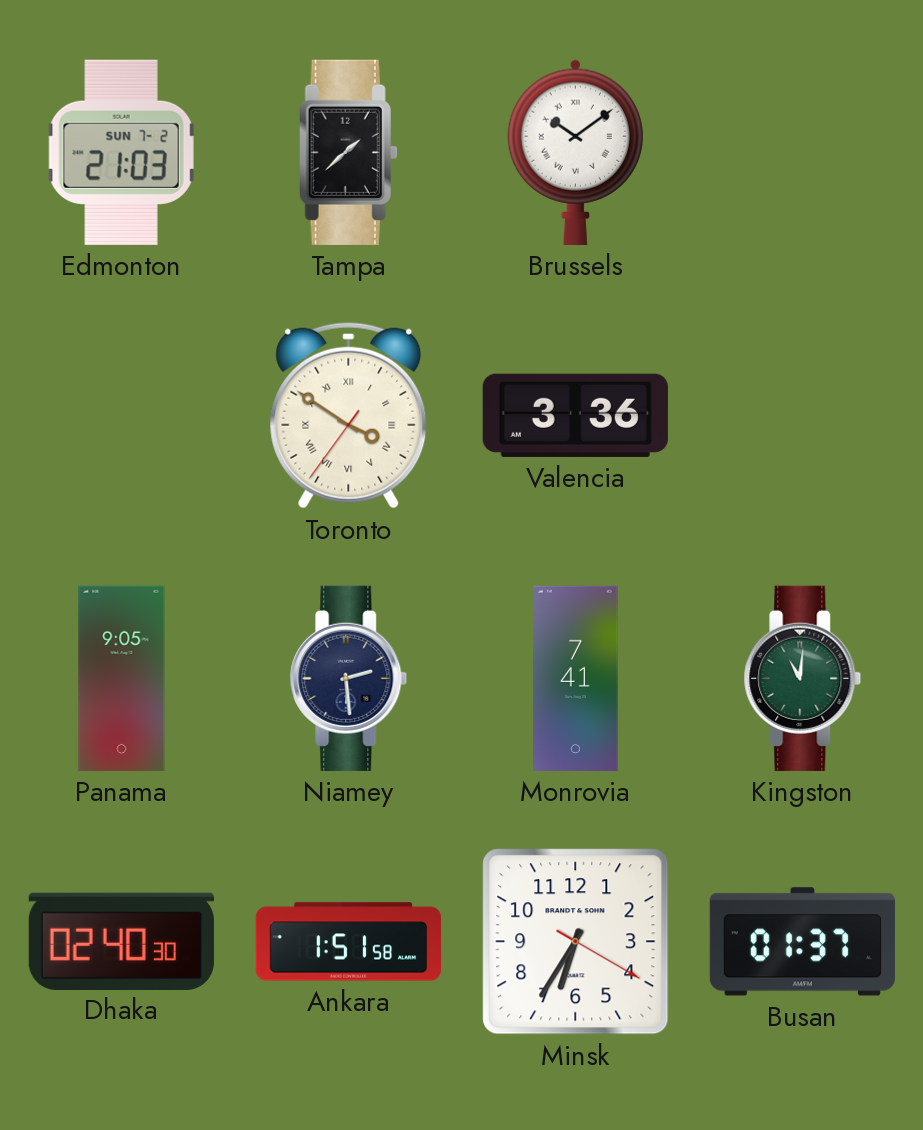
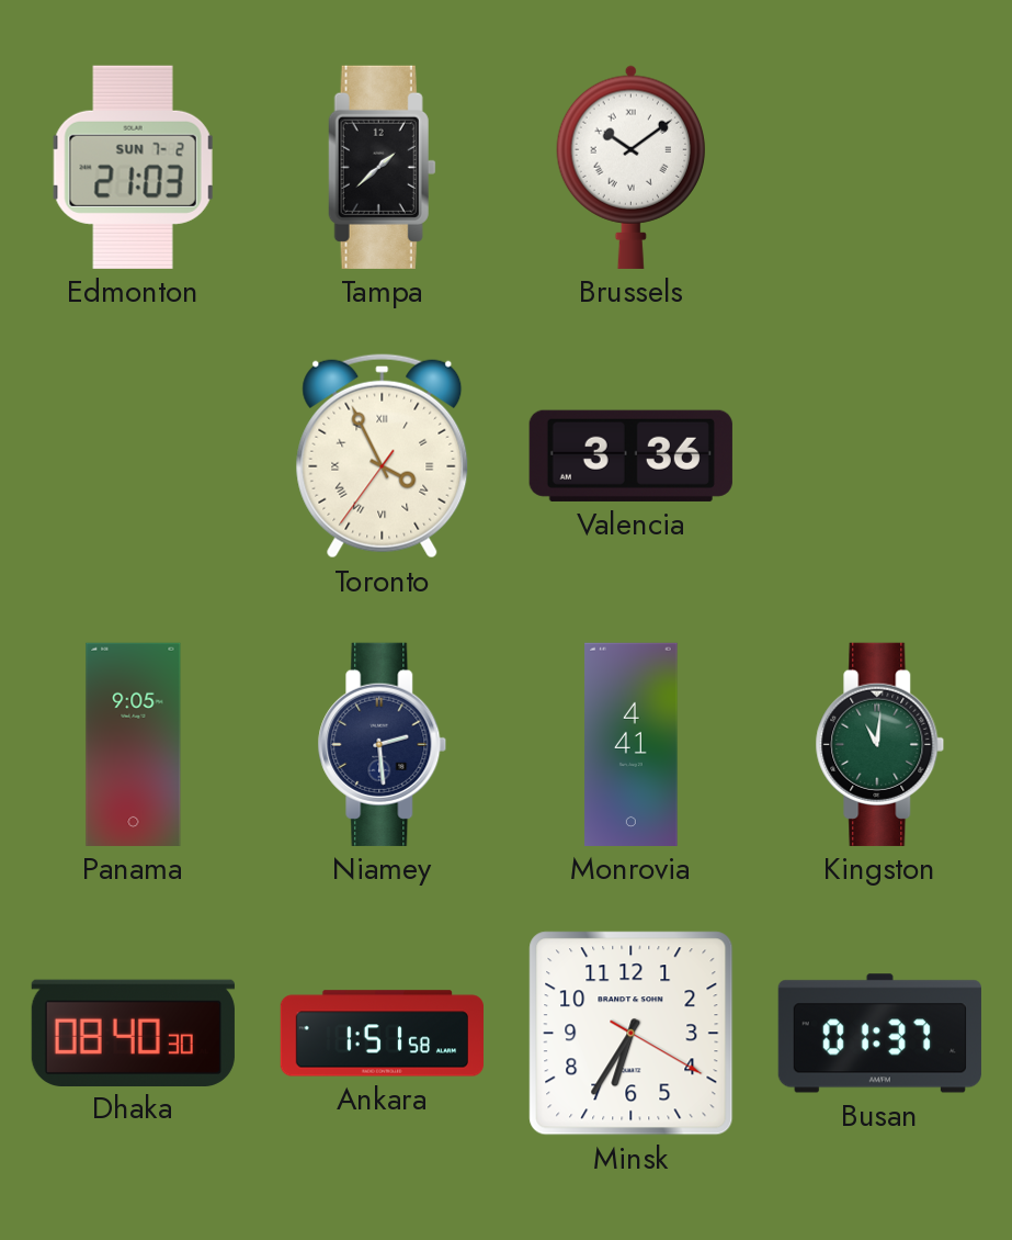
Toronto: 3:50 -> 3:55 (383, 455)
Monrovia: 7:41 -> 4:41 (632, 744)
Dhaka: 02:40 -> 08:40 (133, 1033)
